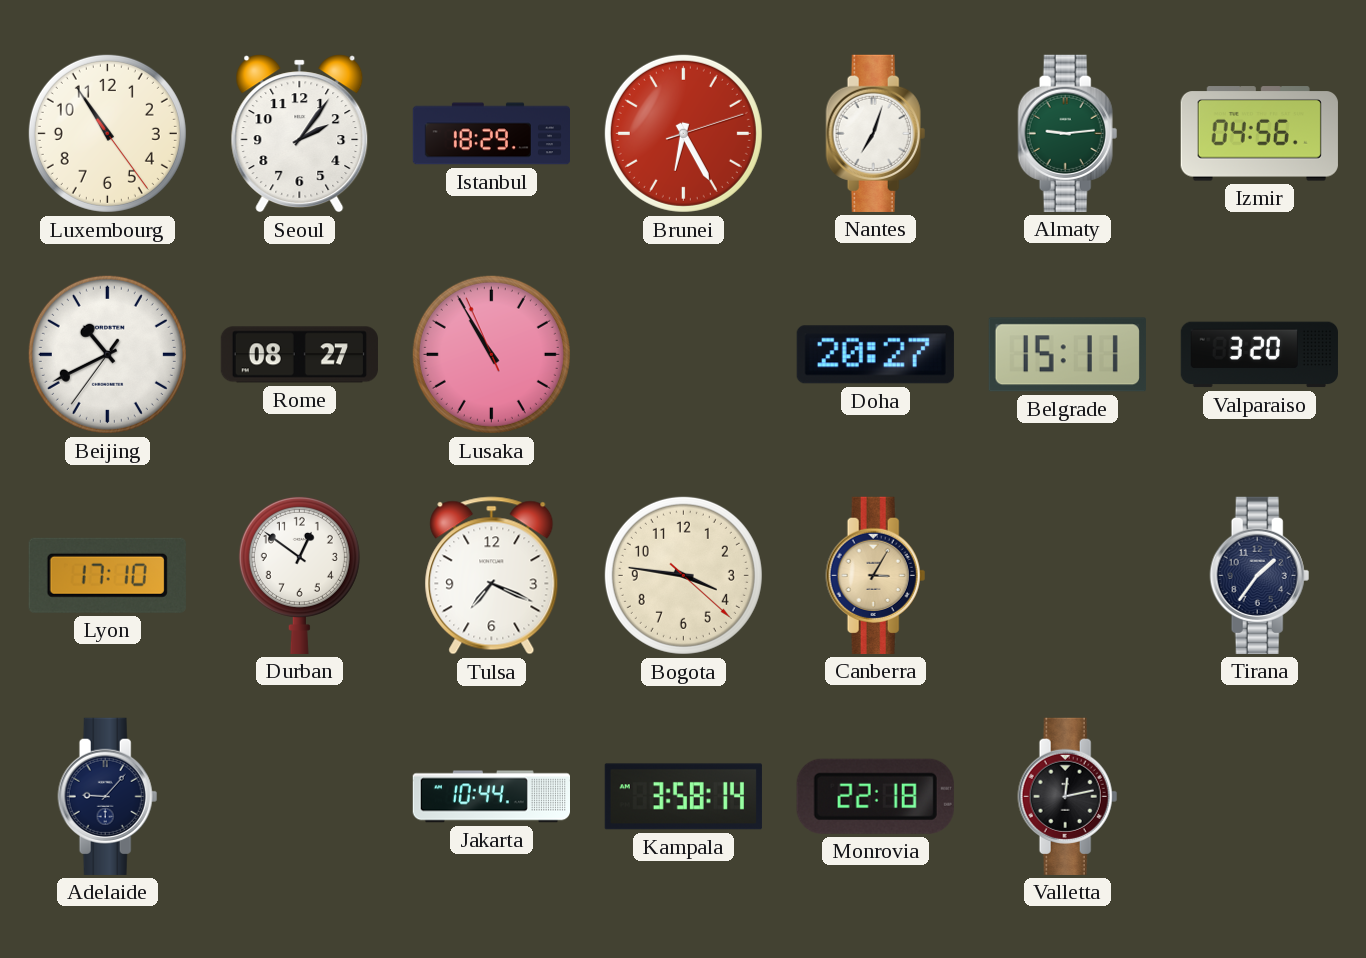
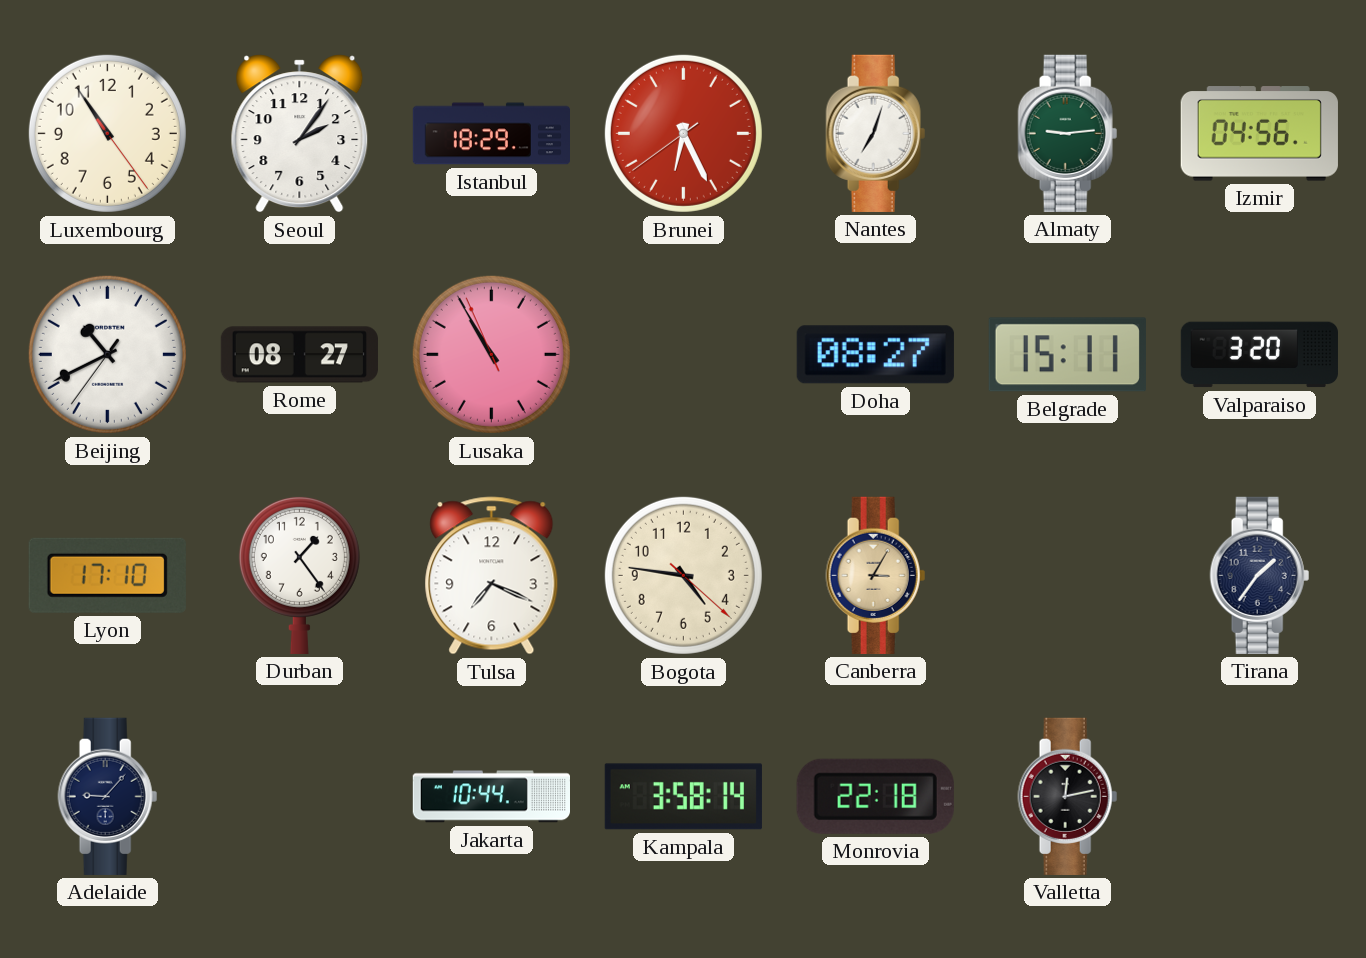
Brunei: 6:25:12 -> 6:25:39 (683, 133)
Doha: 20:27 -> 08:27 (875, 355)
Durban: 12:51 -> 1:24 (299, 575)
Bogota: 3:46 -> 4:46 (683, 575)
